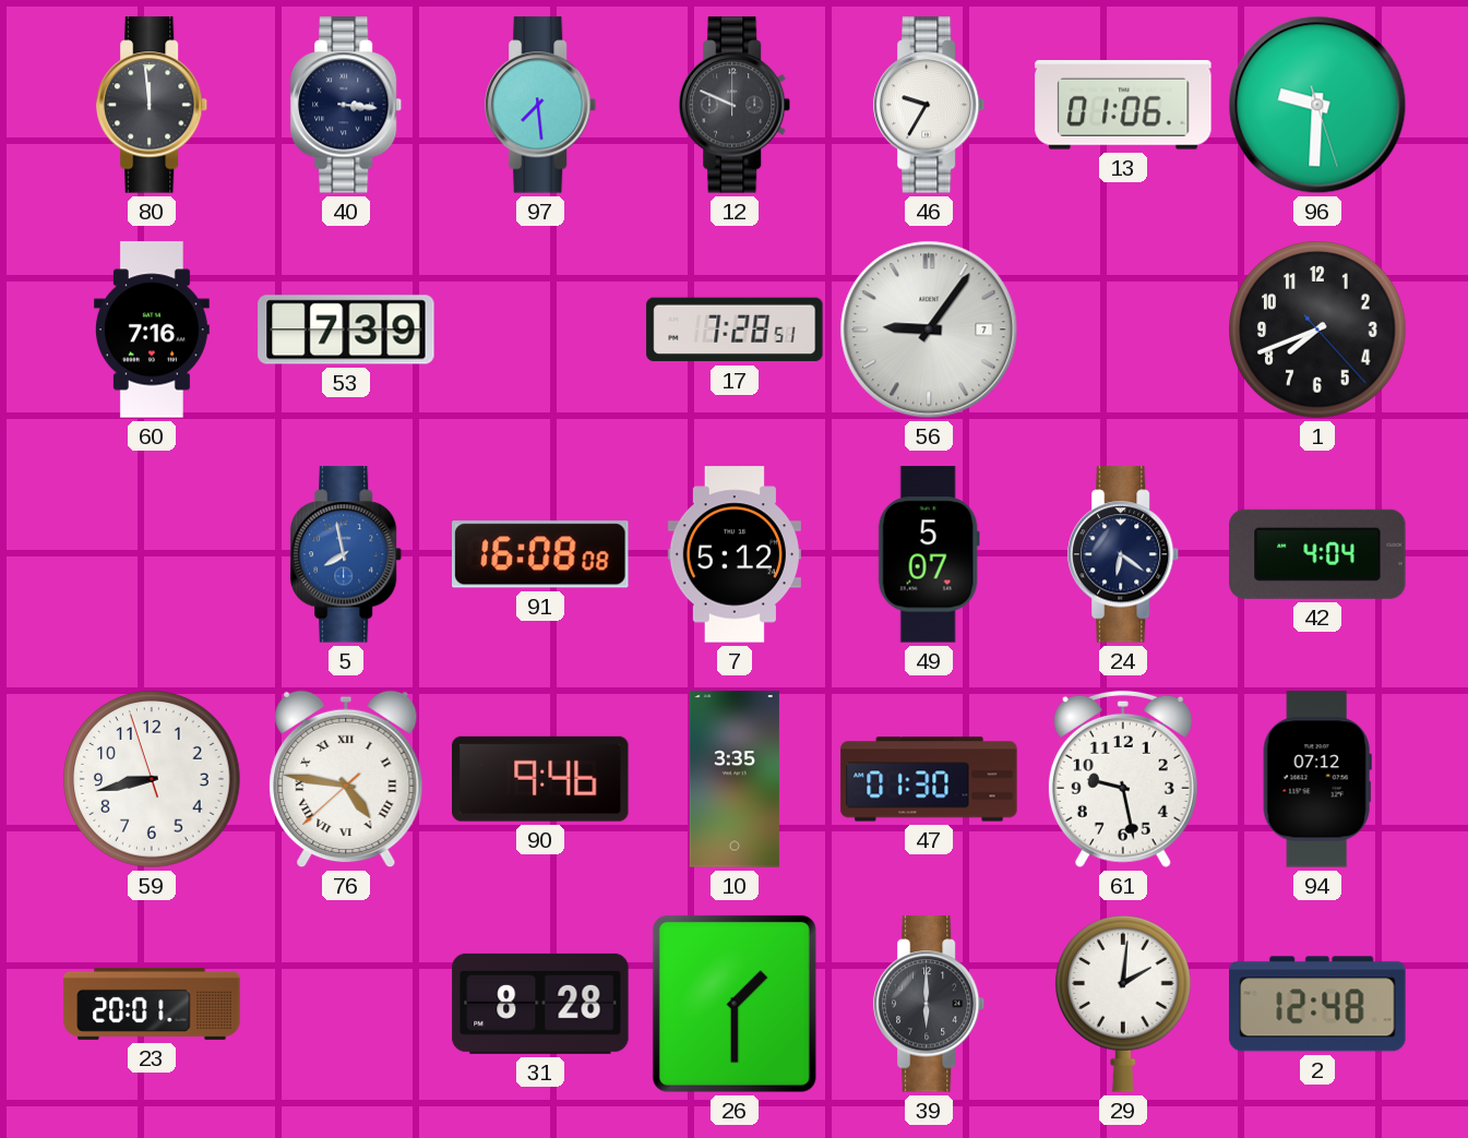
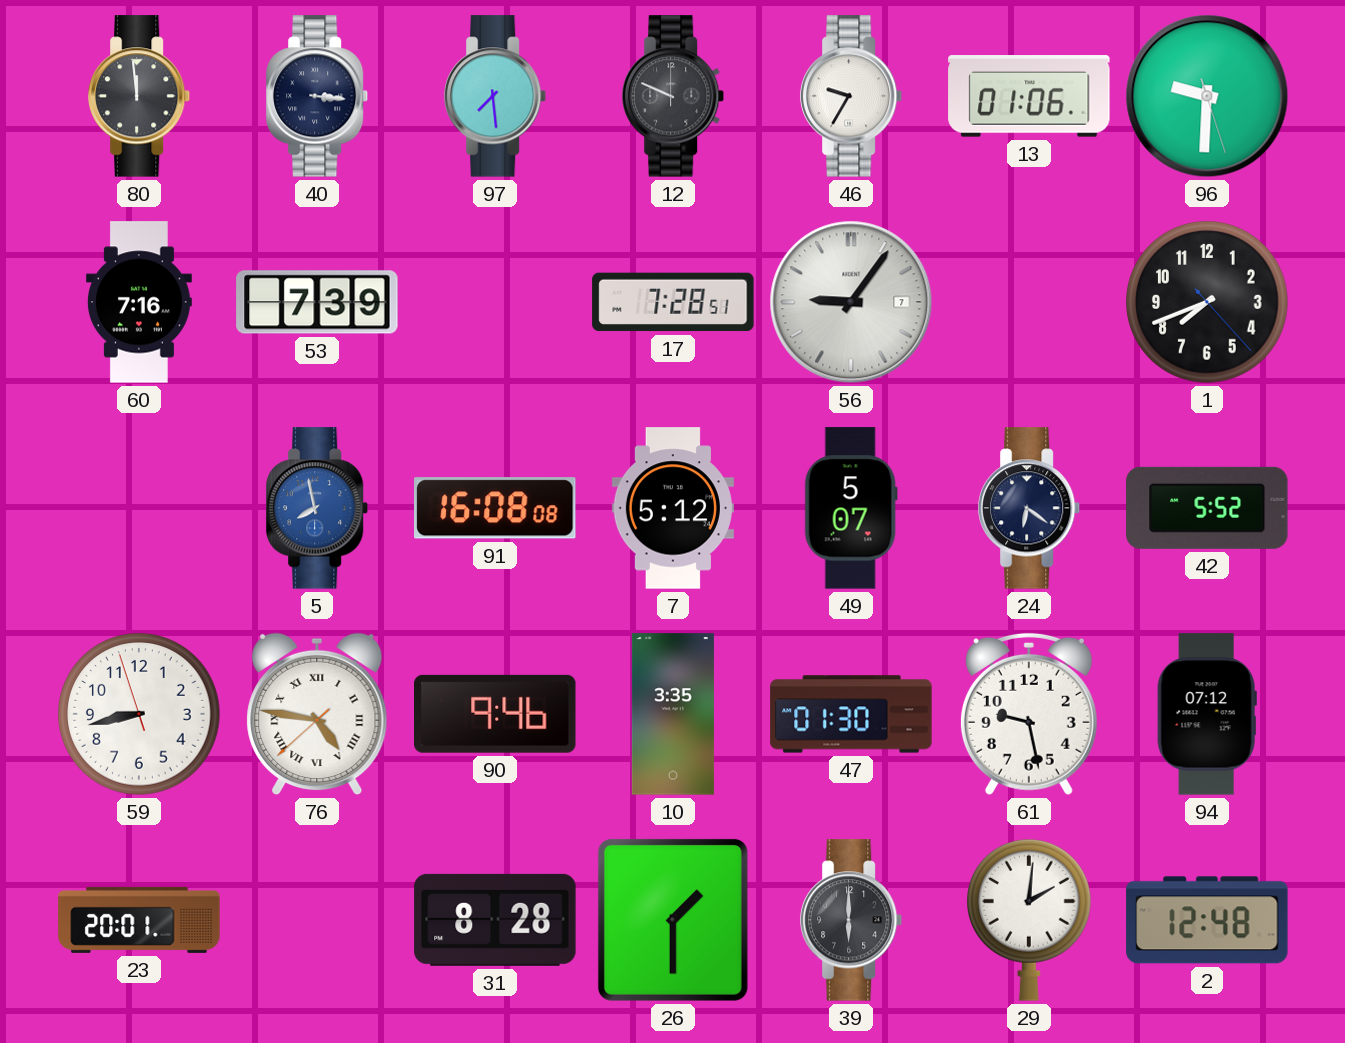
42: 4:04 -> 5:52 (1207, 508)
